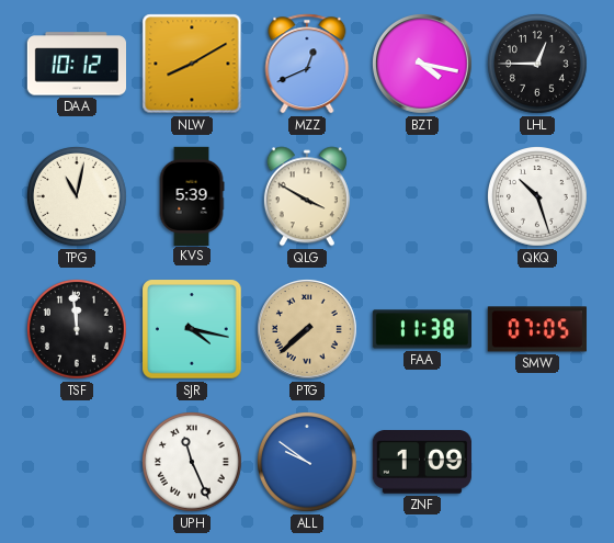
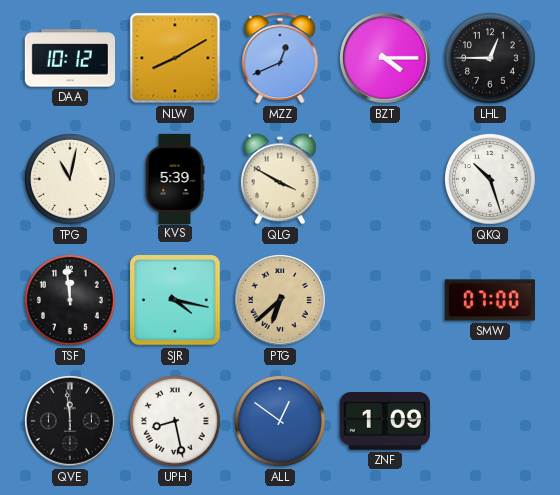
BZT: 4:17 -> 4:15 (386, 59)
PTG: 7:38 -> 6:38 (281, 301)
FAA: 11:38 -> none (421, 329)
SMW: 07:05 -> 07:00 (490, 300)
QVE: none -> 11:59 (71, 422)
UPH: 11:26 -> 8:28 (176, 422)
ALL: 9:51 -> 12:51 (281, 422)
